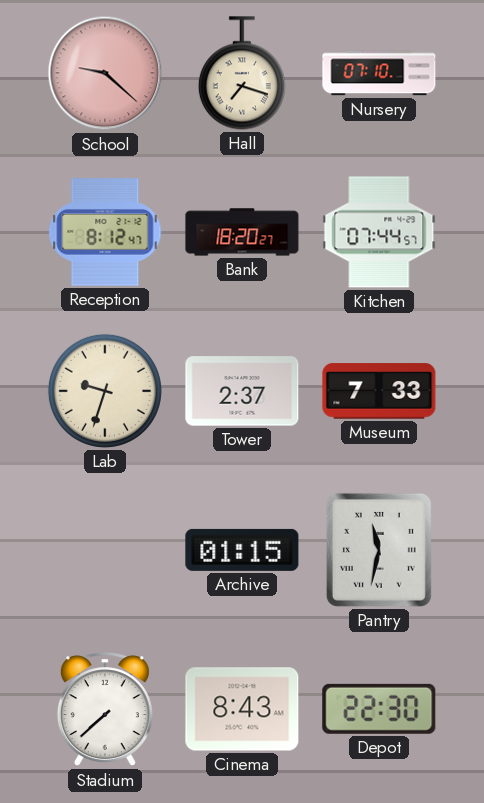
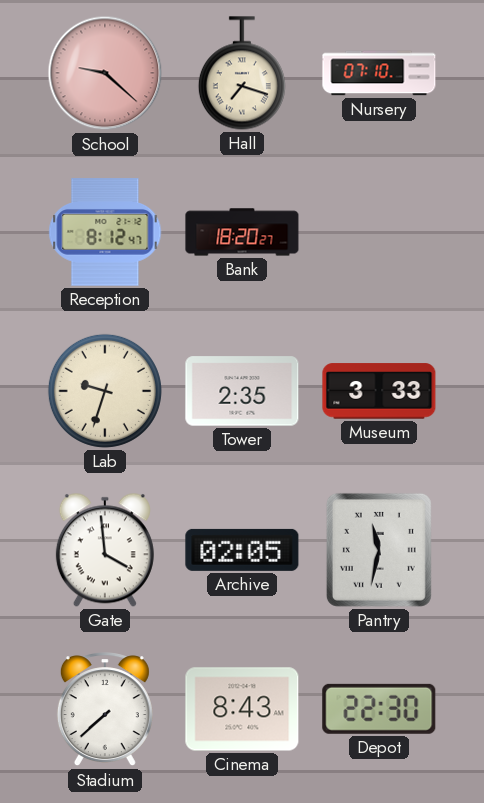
Kitchen: 07:44 -> none (379, 232)
Tower: 2:37 -> 2:35 (242, 391)
Museum: 7:33 -> 3:33 (379, 391)
Gate: none -> 3:59 (105, 550)
Archive: 01:15 -> 02:05 (242, 550)
